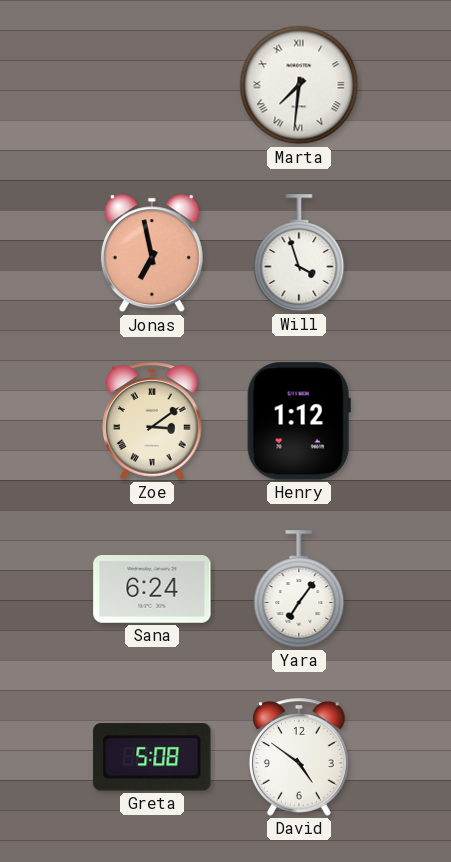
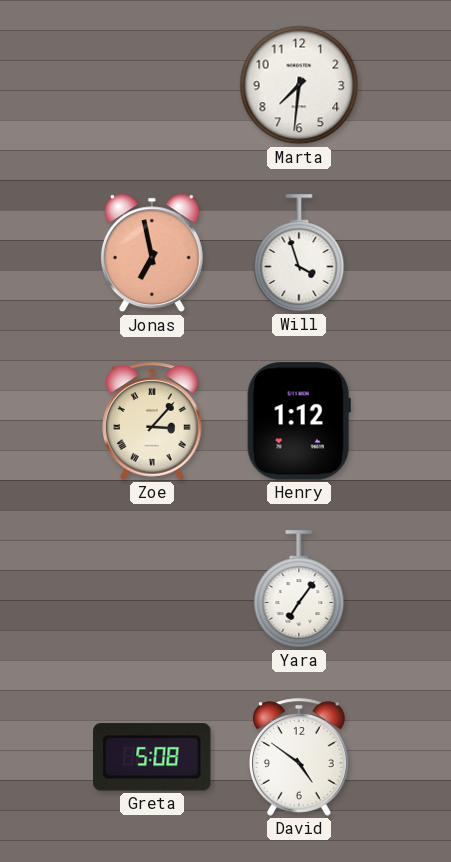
Marta numerals: Roman -> Arabic (299, 85)
Zoe: 3:09 -> 3:07 (153, 421)
Sana: 6:24 -> none (152, 590)
